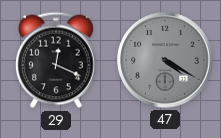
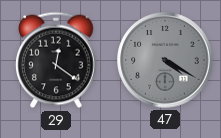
29: 12:19 -> 12:21 (56, 60)
